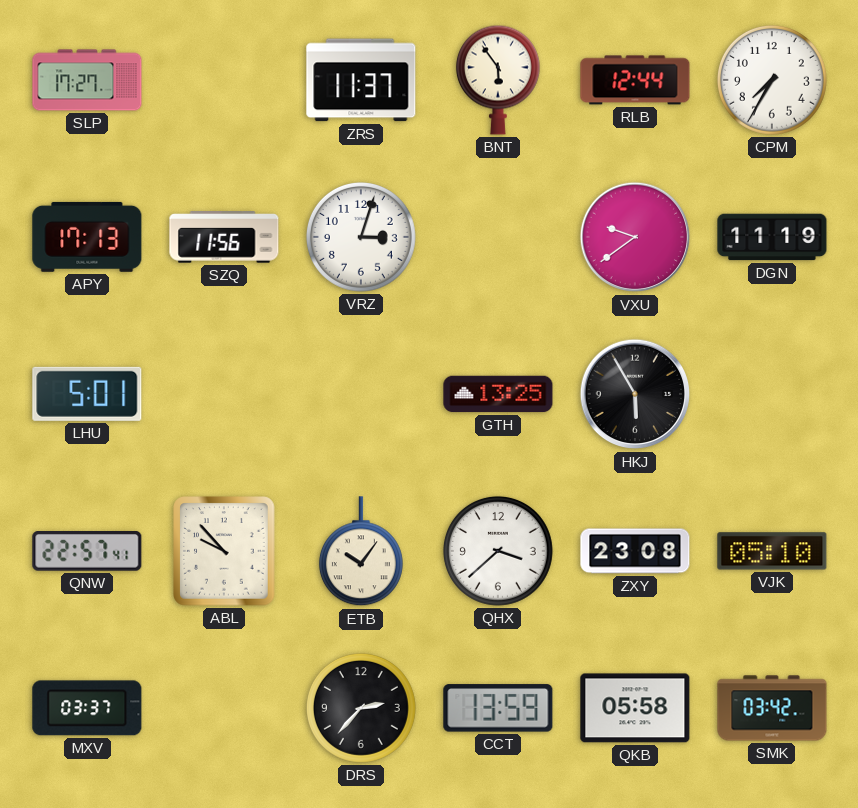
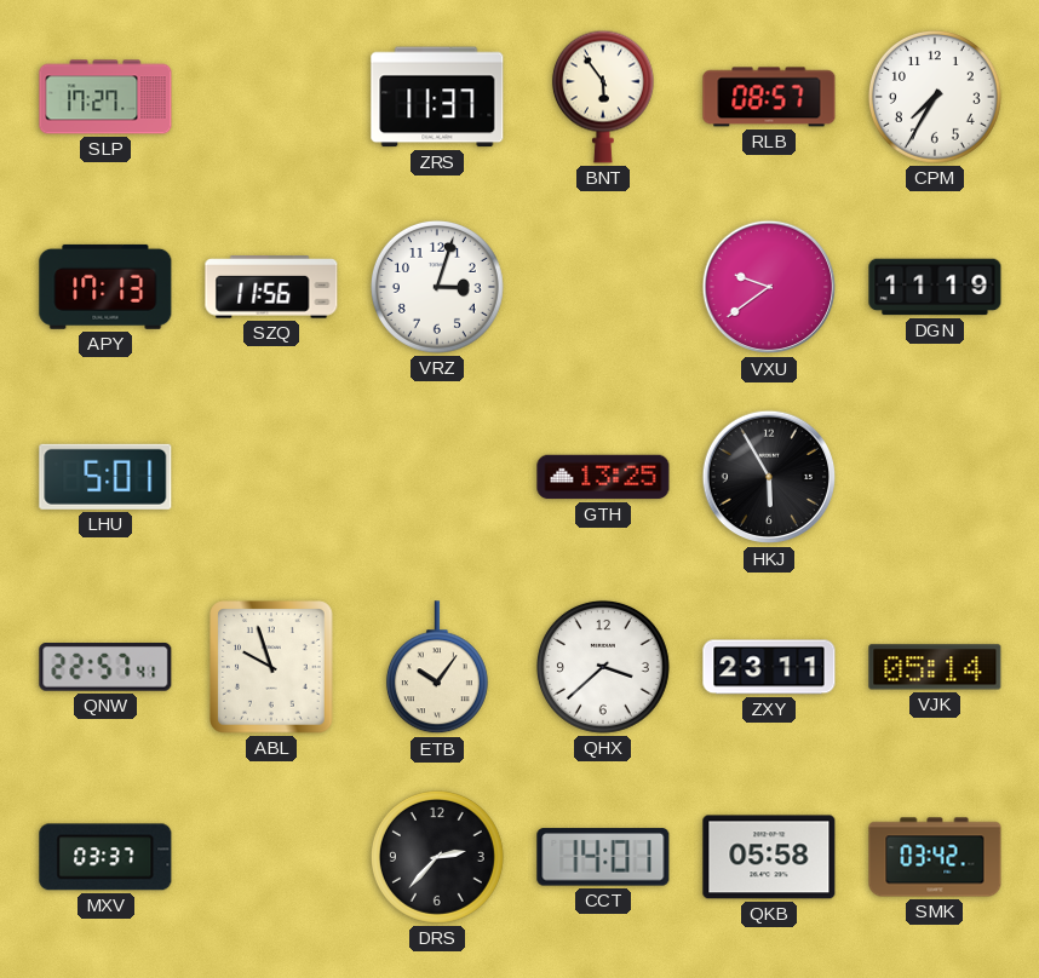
RLB: 12:44 -> 08:57 (769, 97)
ABL: 9:53 -> 9:57 (271, 667)
ZXY: 23:08 -> 23:11 (769, 667)
VJK: 05:10 -> 05:14 (935, 667)
CCT: 13:59 -> 14:01 (603, 857)
